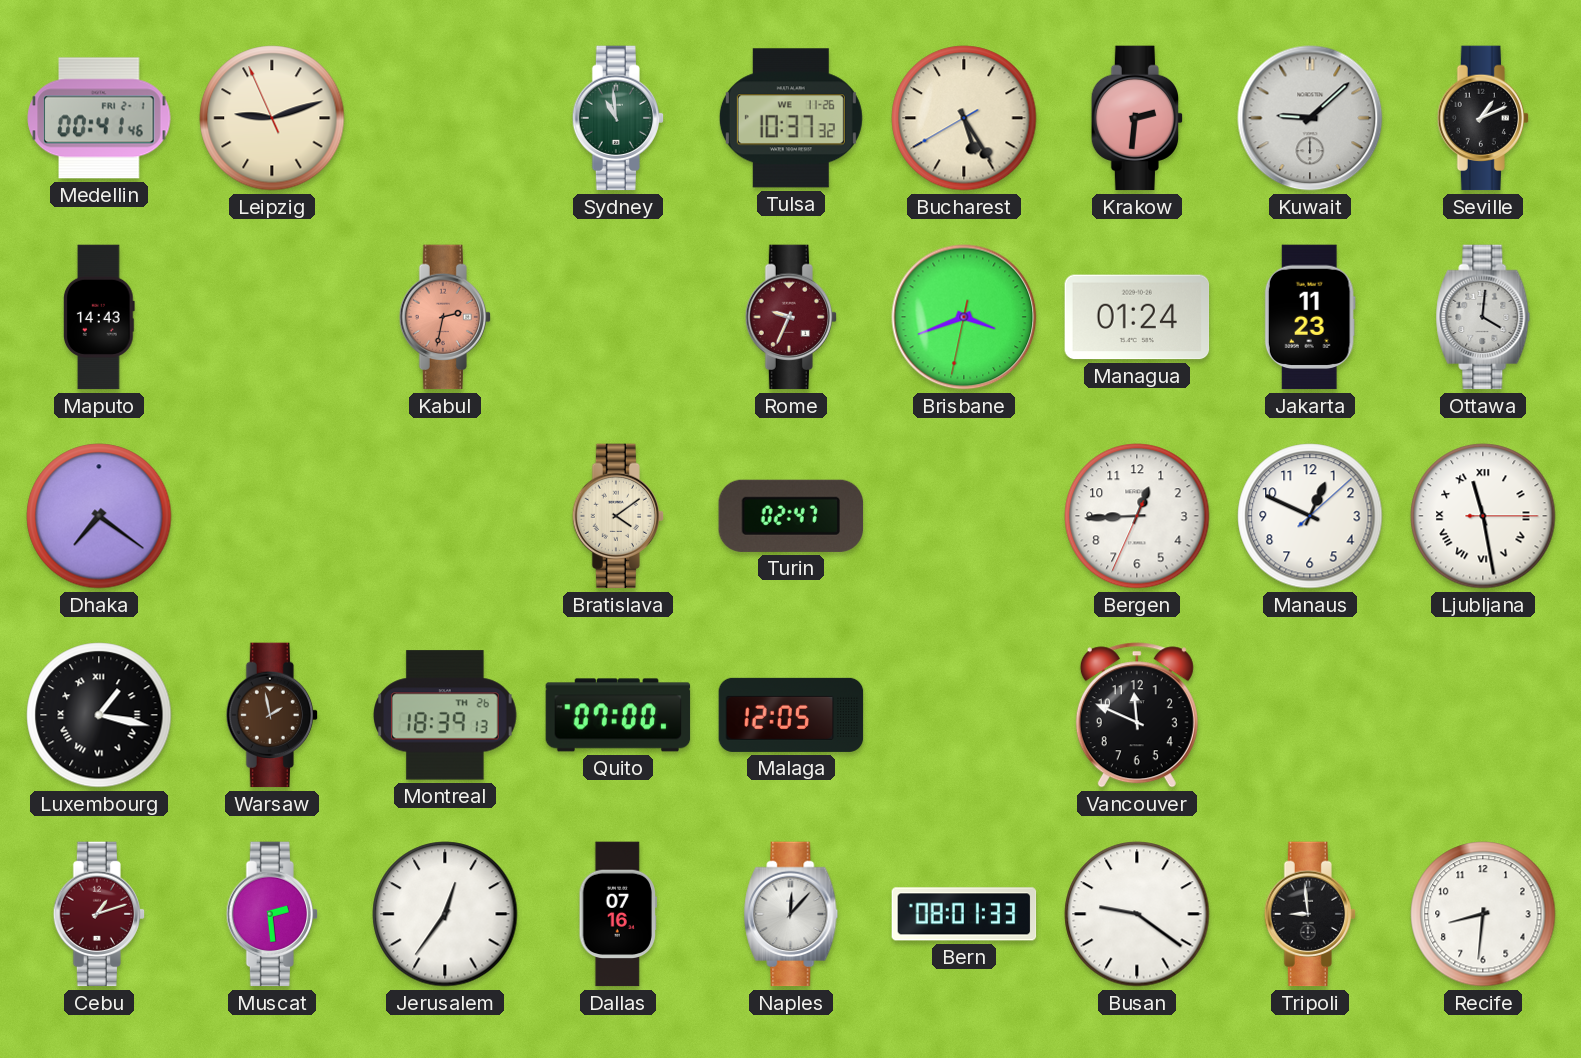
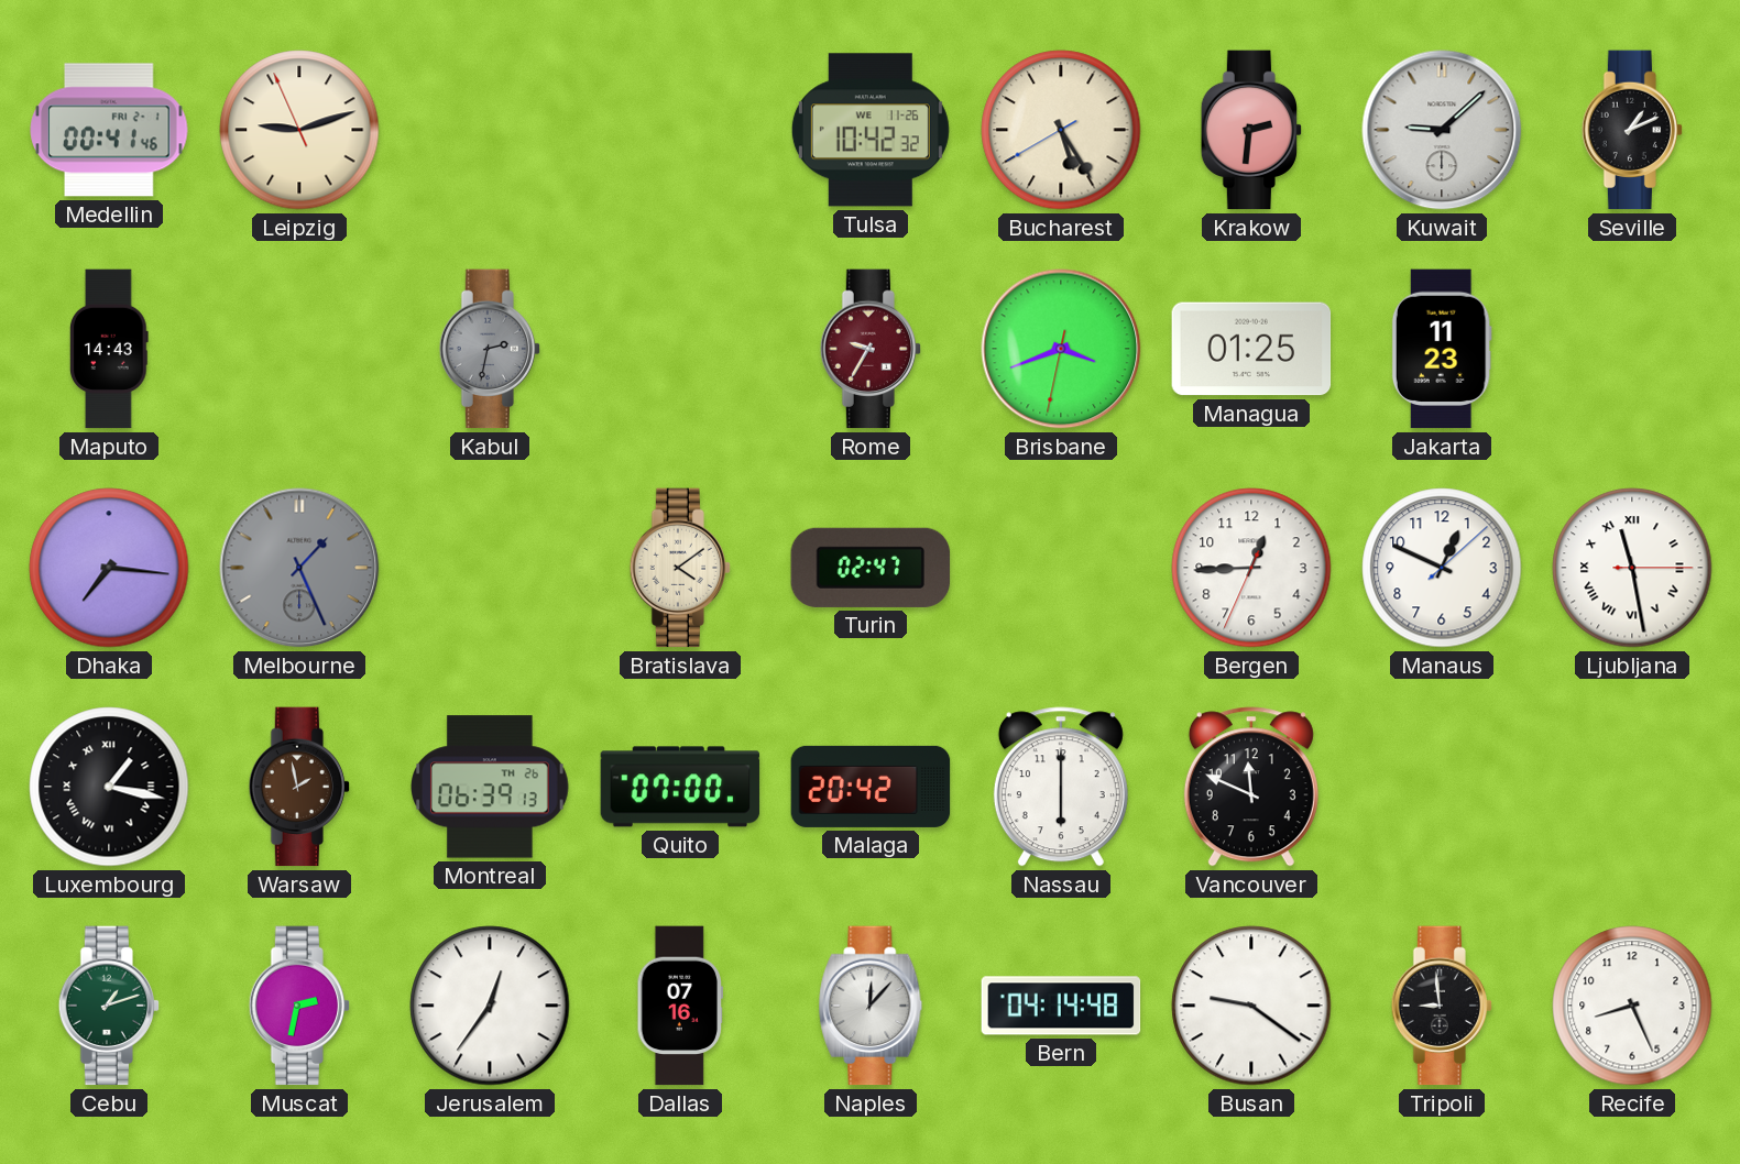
Sydney: 10:59 -> none (618, 118)
Tulsa: 10:37 -> 10:42 (871, 130)
Kabul dial: salmon -> grey (490, 349)
Rome: 9:34 -> 9:35 (871, 349)
Managua: 01:24 -> 01:25 (1251, 349)
Ottawa: 4:01 -> none (1483, 317)
Dhaka: 7:21 -> 7:16 (109, 568)
Melbourne: none -> 1:26 (299, 568)
Montreal: 18:39 -> 06:39 (491, 787)
Malaga: 12:05 -> 20:42 (871, 787)
Nassau: none -> 6:00 (1061, 787)
Cebu dial: burgundy -> green (109, 1006)
Muscat: 2:29 -> 2:32 (299, 1006)
Bern: 08:01 -> 04:14 (1061, 1006)
Recife: 8:31 -> 8:26 (1632, 1006)
